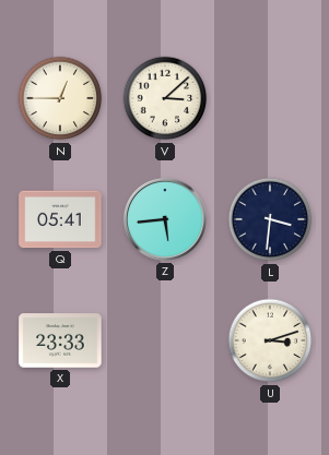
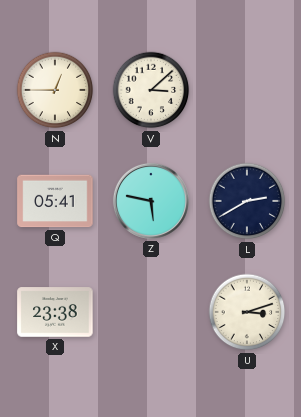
Z: 5:44 -> 5:47 (151, 201)
L: 3:31 -> 2:40 (247, 201)
X: 23:33 -> 23:38 (55, 312)
